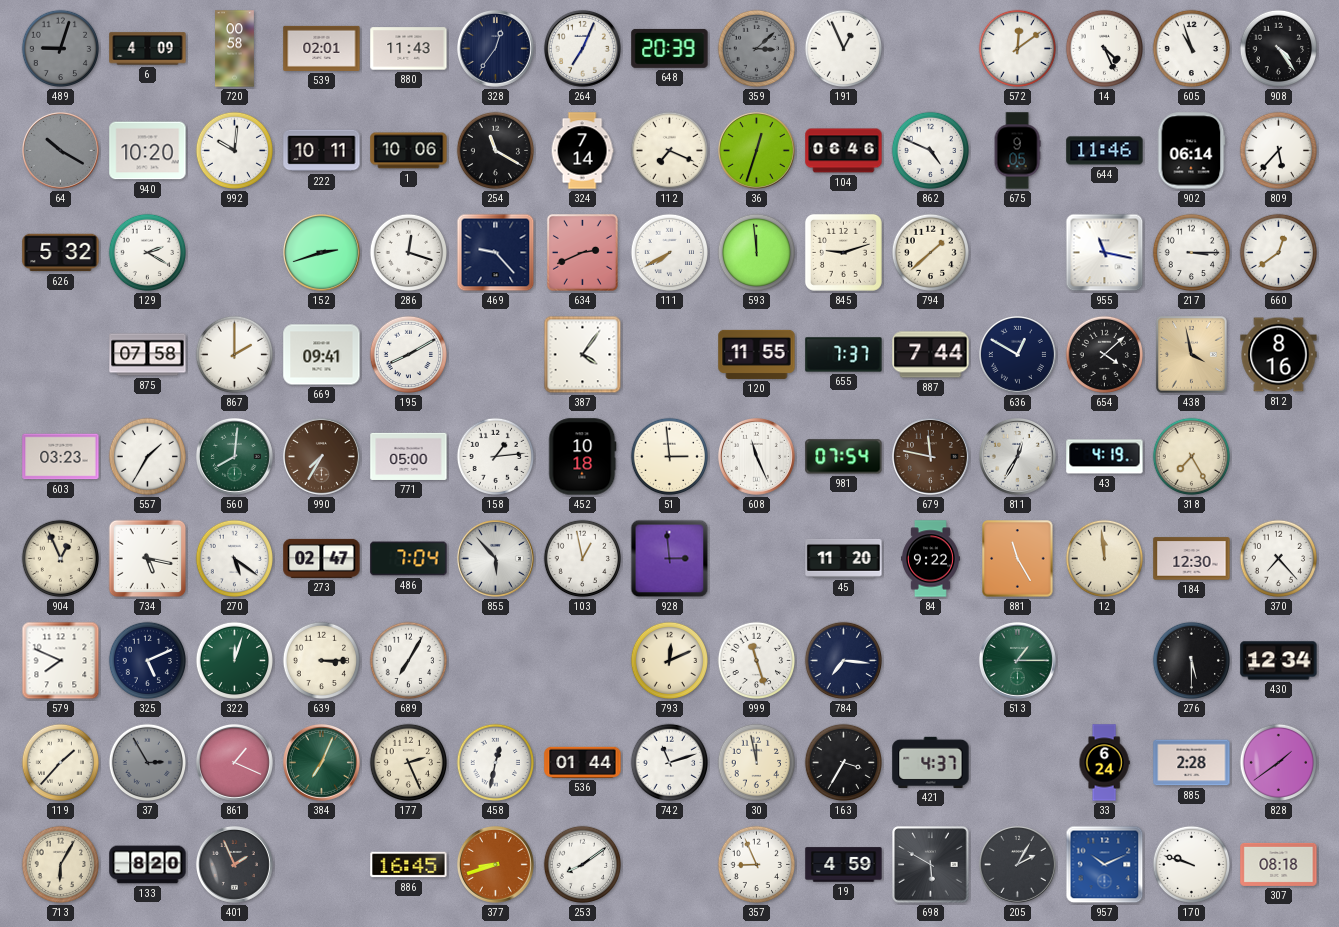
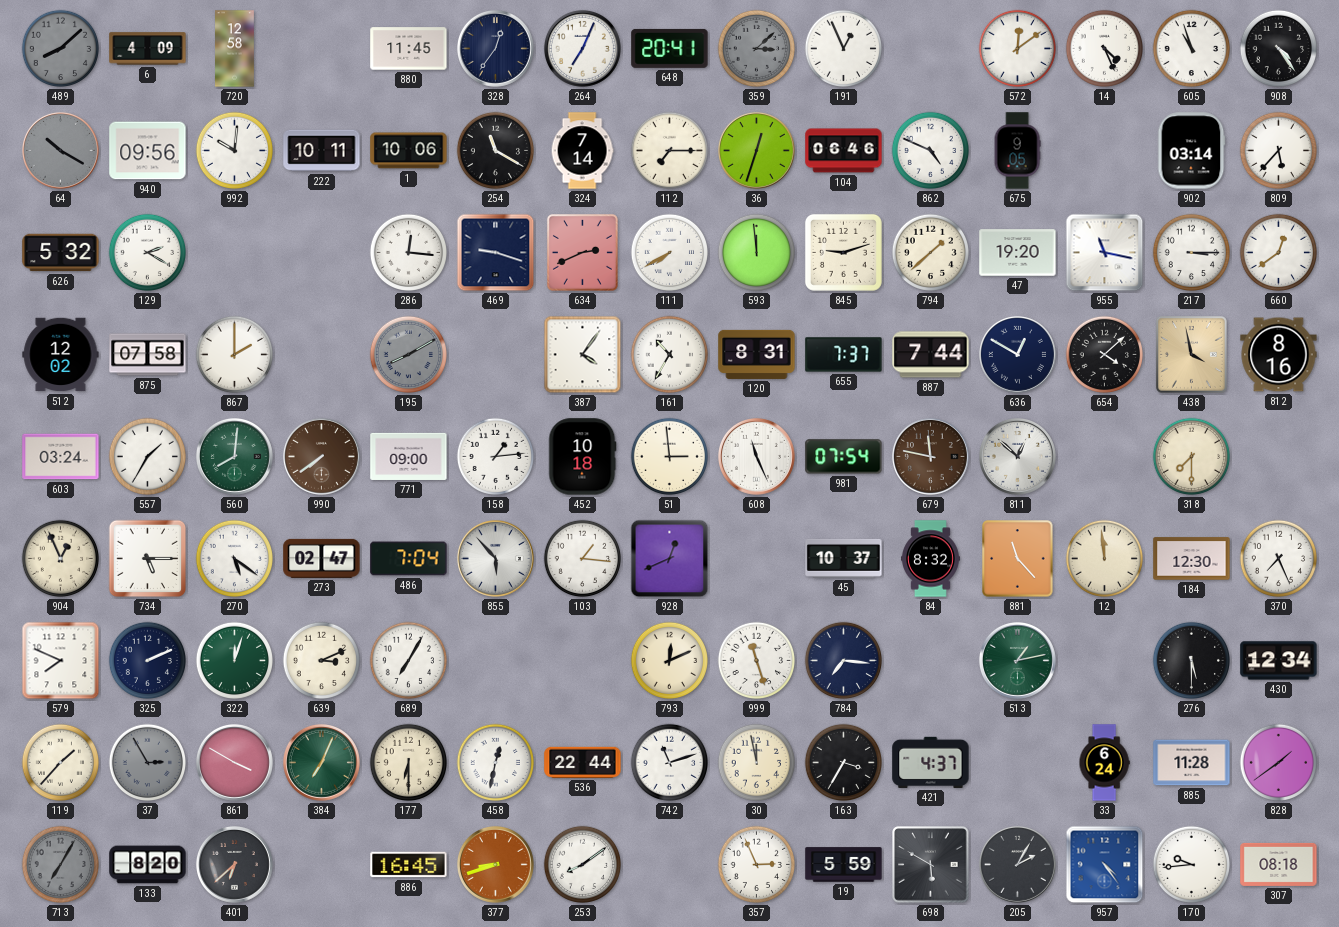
489: 9:03 -> 8:08 (61, 49)
720: 00:58 -> 12:58 (235, 49)
539: 02:01 -> none (322, 48)
880: 11:43 -> 11:45 (409, 49)
648: 20:39 -> 20:41 (670, 48)
940: 10:20 -> 09:56 (148, 151)
112: 7:19 -> 7:15 (670, 151)
644: 11:46 -> none (1105, 151)
902: 06:14 -> 03:14 (1191, 151)
152: 2:42 -> none (321, 252)
286: 12:18 -> 12:16 (409, 253)
469: 9:23 -> 9:18 (496, 253)
47: none -> 19:20 (1018, 253)
512: none -> 12:02 (61, 355)
669: 09:41 -> none (322, 355)
195 dial: white -> grey (409, 355)
161: none -> 10:35 (670, 355)
120: 11:55 -> 8:31 (757, 354)
603: 03:23 -> 03:24 (61, 457)
990: 7:35 -> 7:39 (321, 456)
771: 05:00 -> 09:00 (409, 456)
811: 12:35 -> 12:52 (1017, 456)
43: 4:19 -> none (1105, 457)
318: 7:25 -> 7:30 (1192, 457)
734: 5:17 -> 5:15 (148, 559)
103: 12:58 -> 1:16 (583, 559)
928: 2:59 -> 12:41 (670, 559)
45: 11:20 -> 10:37 (844, 558)
84: 9:22 -> 8:32 (931, 559)
881: 11:25 -> 11:23 (1018, 559)
370: 7:23 -> 7:26 (1279, 559)
325: 5:11 -> 2:11 (148, 661)
639: 3:15 -> 3:11 (322, 661)
513: 1:15 -> 1:13 (1017, 660)
861: 1:19 -> 3:50 (234, 762)
177: 2:26 -> 6:30 (409, 763)
536: 01:44 -> 22:44 (583, 762)
885: 2:28 -> 11:28 (1192, 763)
713: 6:05 -> 7:05 (61, 865)
713 dial: cream -> grey (61, 865)
401: 1:56 -> 6:38 (234, 864)
357: 8:56 -> 2:56 (757, 865)
19: 4:59 -> 5:59 (844, 865)
957: 10:11 -> 4:24 (1105, 865)
170: 9:48 -> 9:44 (1192, 865)
